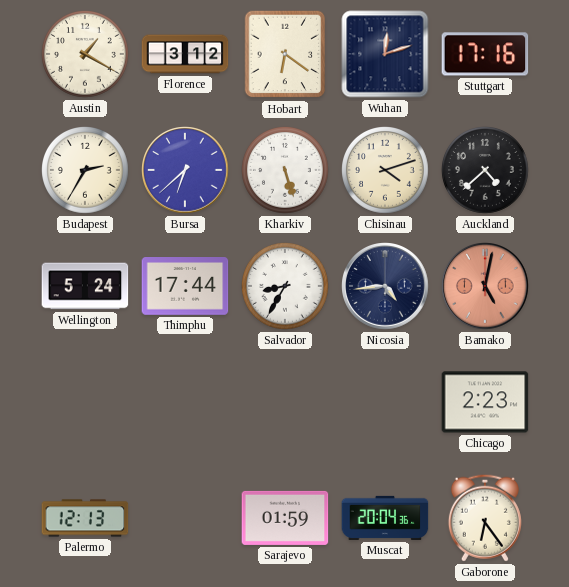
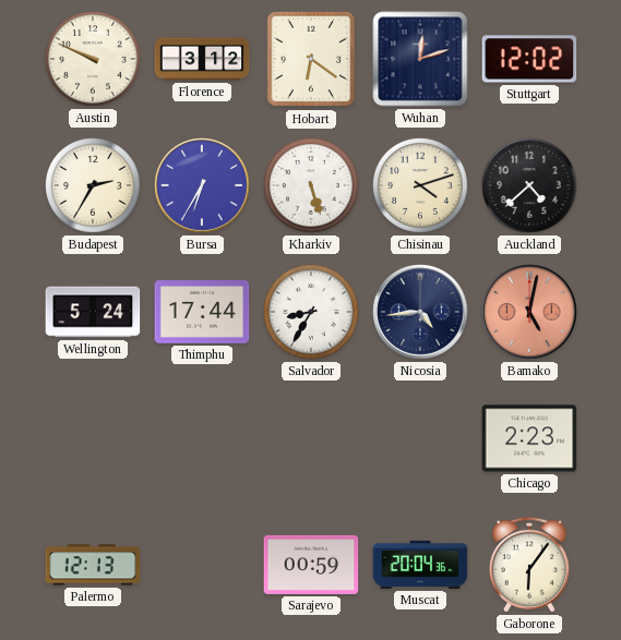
Austin: 1:20 -> 9:49 (94, 60)
Stuttgart: 17:16 -> 12:02 (529, 59)
Bursa: 6:38 -> 6:35 (202, 185)
Sarajevo: 01:59 -> 00:59 (311, 565)
Gaborone: 6:24 -> 6:06 (529, 565)
